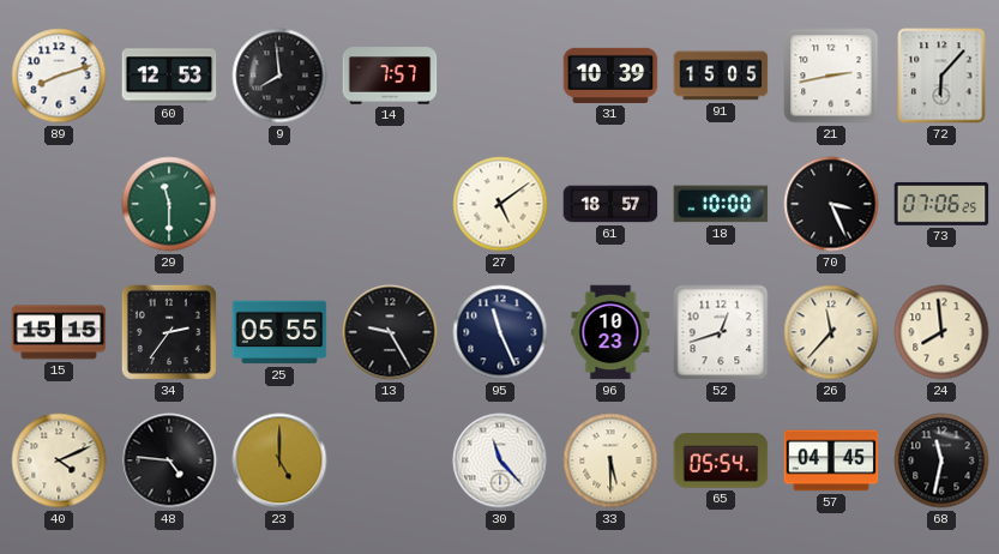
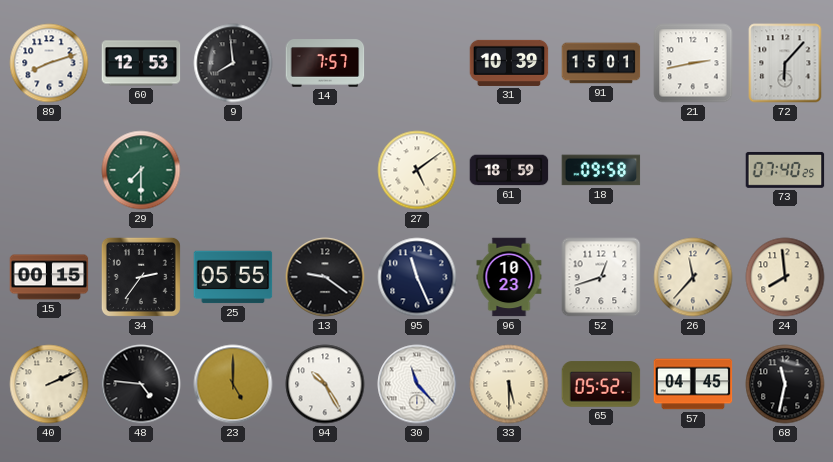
91: 15:05 -> 15:01 (601, 63)
29: 11:30 -> 7:30 (141, 170)
61: 18:57 -> 18:59 (509, 170)
18: 10:00 -> 09:58 (601, 170)
70: 3:26 -> none (831, 204)
73: 07:06 -> 07:40 (785, 170)
15: 15:15 -> 00:15 (49, 277)
13: 9:25 -> 9:21 (325, 277)
40: 4:11 -> 2:11 (49, 384)
94: none -> 10:25 (325, 384)
65: 05:54 -> 05:52 (601, 384)
